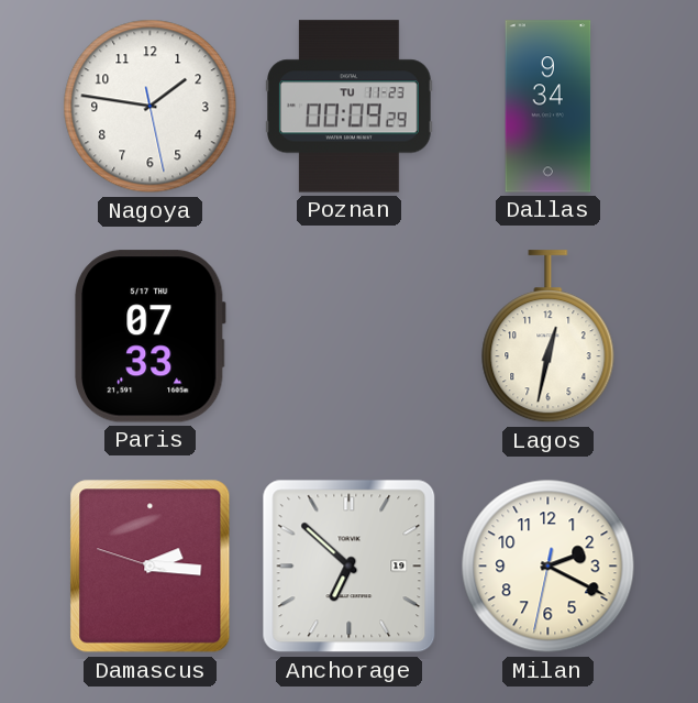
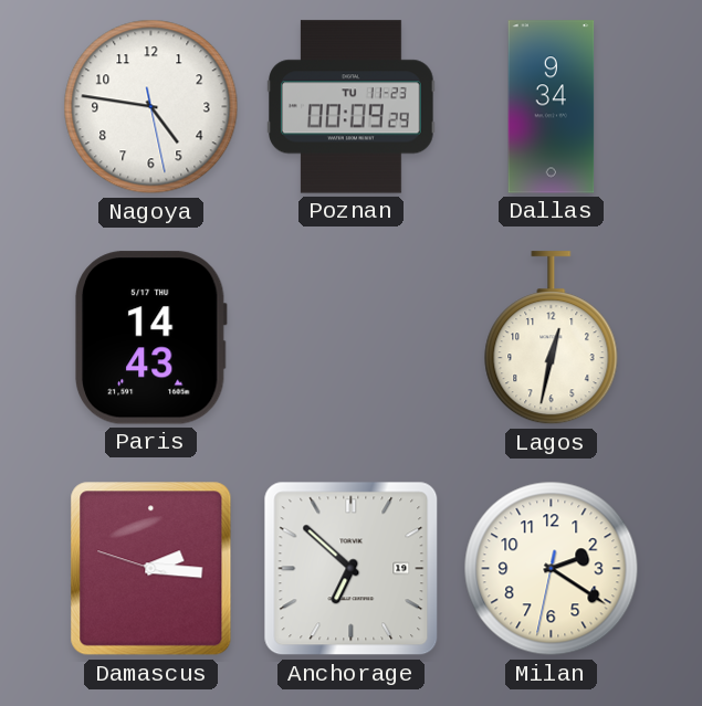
Nagoya: 1:46 -> 4:46 (151, 107)
Paris: 07:33 -> 14:43 (150, 338)
Milan: 2:19 -> 2:20 (552, 569)
